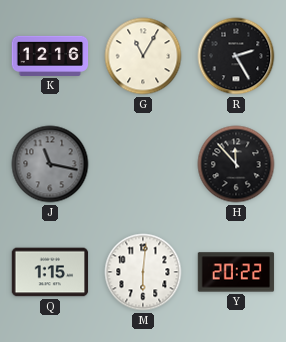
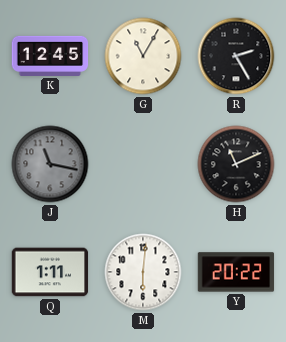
K: 12:16 -> 12:45 (50, 56)
H: 11:53 -> 11:11 (236, 164)
Q: 1:15 -> 1:11 (50, 272)
